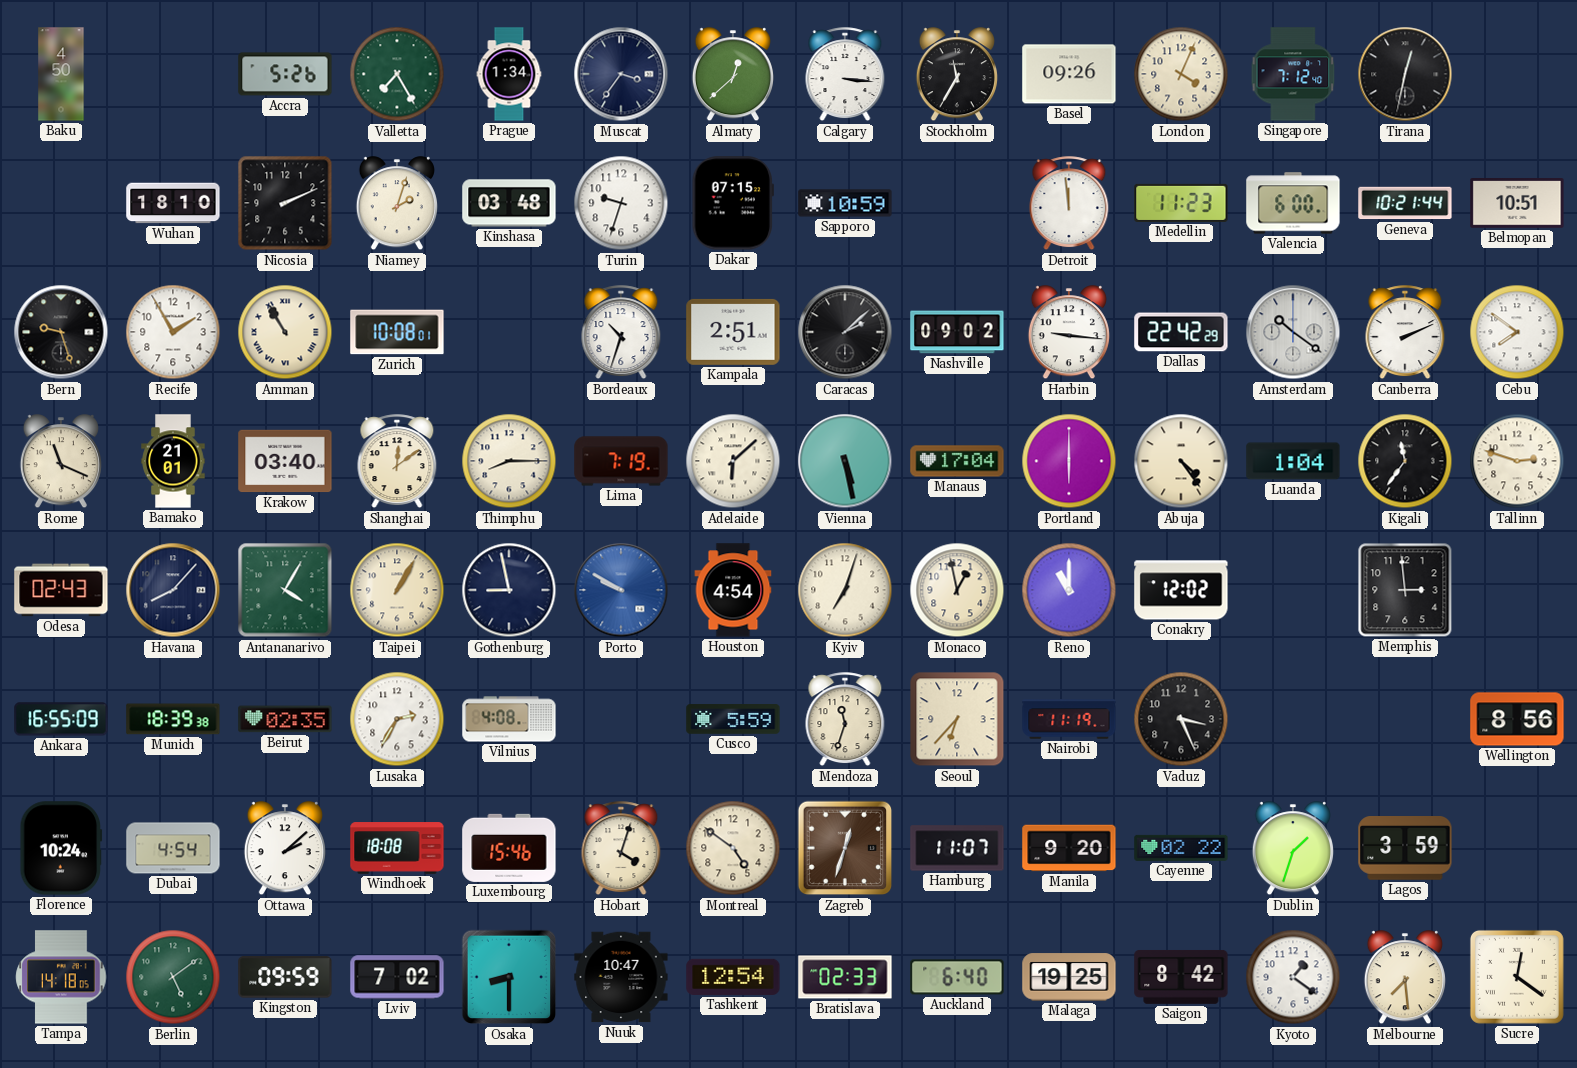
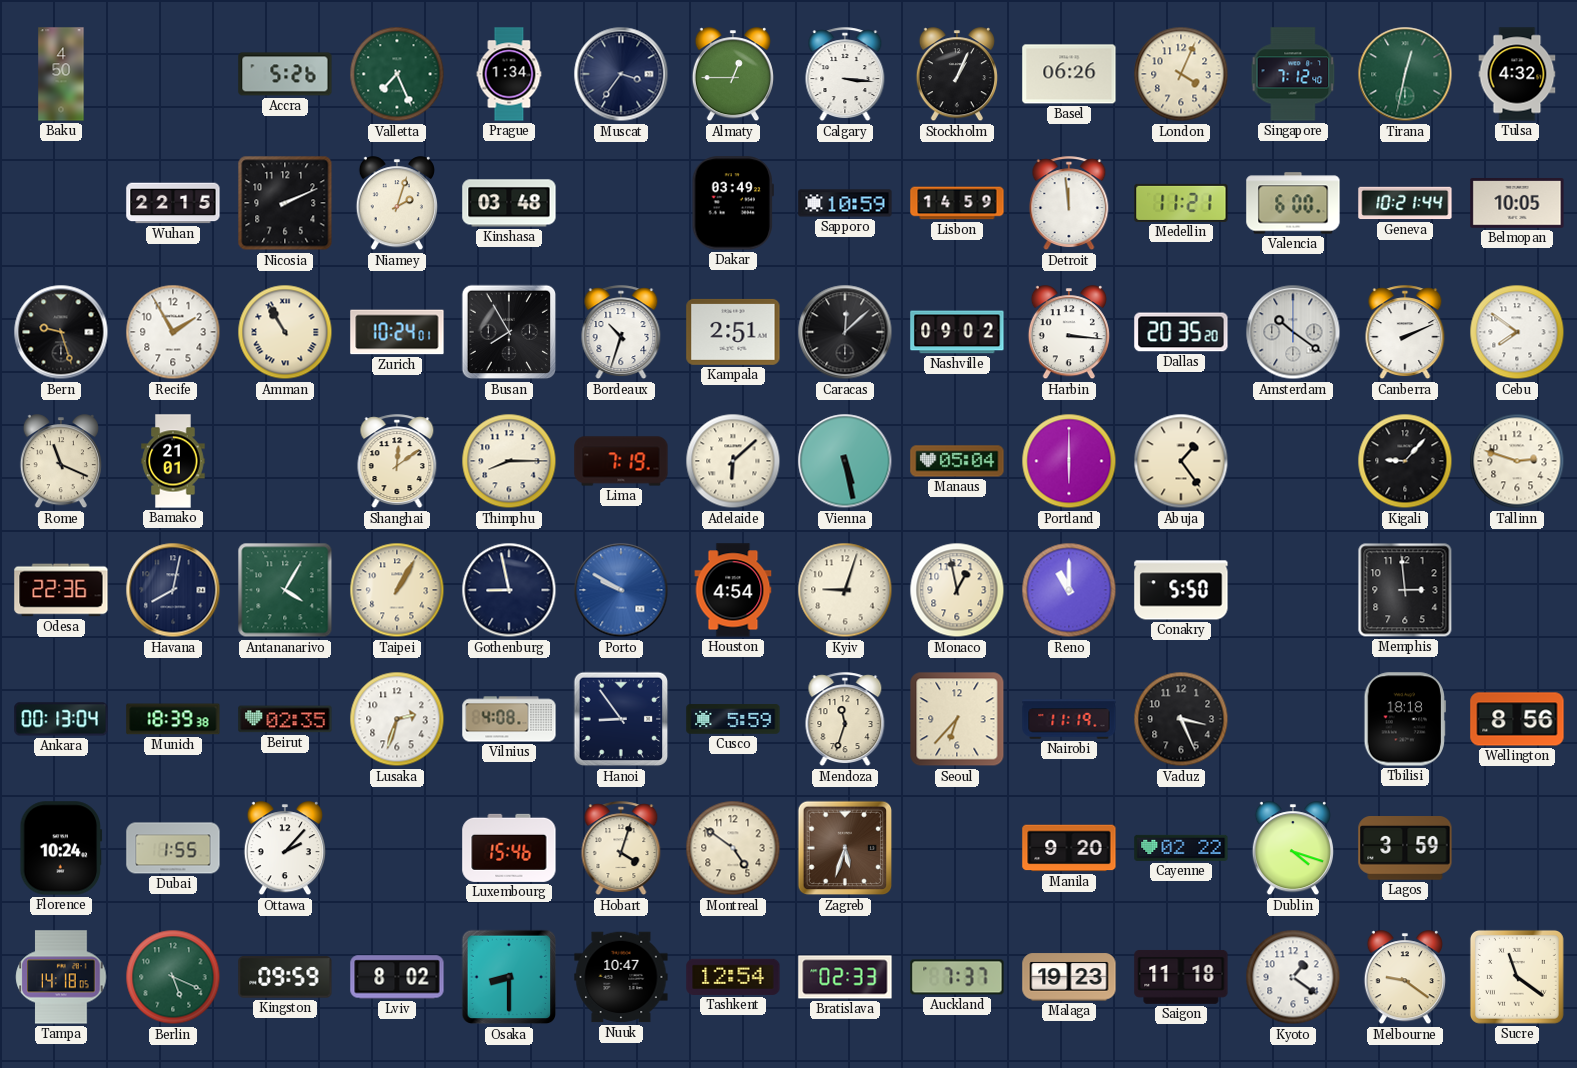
Valletta: 7:25 -> 7:26 (397, 74)
Almaty: 12:38 -> 12:45 (733, 75)
Stockholm: 11:35 -> 1:04 (957, 75)
Basel: 09:26 -> 06:26 (1069, 74)
Tirana dial: black -> green (1405, 74)
Tulsa: none -> 4:32 (1517, 74)
Wuhan: 18:10 -> 22:15 (173, 203)
Turin: 9:33 -> none (621, 203)
Dakar: 07:15 -> 03:49 (732, 203)
Lisbon: none -> 14:59 (957, 203)
Medellin: 11:23 -> 11:21 (1181, 203)
Belmopan: 10:51 -> 10:05 (1517, 204)
Zurich: 10:08 -> 10:24 (397, 332)
Busan: none -> 7:55 (509, 332)
Caracas: 2:08 -> 12:08 (845, 332)
Harbin: 9:16 -> 3:16 (1069, 333)
Dallas: 22:42 -> 20:35 (1181, 332)
Krakow: 03:40 -> none (285, 461)
Manaus: 17:04 -> 05:04 (957, 461)
Abuja: 4:24 -> 1:24 (1181, 461)
Luanda: 1:04 -> none (1293, 461)
Kigali: 11:36 -> 9:07 (1405, 461)
Odesa: 02:43 -> 22:36 (61, 590)
Havana: 8:07 -> 8:02 (173, 590)
Kyiv: 7:03 -> 9:03 (845, 590)
Conakry: 12:02 -> 5:50 (1181, 590)
Ankara: 16:55 -> 00:13 (61, 719)
Lusaka: 2:35 -> 2:33 (397, 719)
Hanoi: none -> 8:54 (621, 719)
Tbilisi: none -> 18:18 (1404, 719)
Dubai: 4:54 -> 1:55 (173, 848)
Ottawa: 2:08 -> 2:07 (285, 849)
Windhoek: 18:08 -> none (397, 848)
Zagreb: 12:33 -> 5:33 (845, 848)
Hamburg: 11:07 -> none (957, 848)
Dublin: 1:33 -> 4:18 (1293, 849)
Berlin: 5:09 -> 5:19 (173, 977)
Lviv: 7:02 -> 8:02 (397, 977)
Auckland: 6:40 -> 7:37 (957, 977)
Malaga: 19:25 -> 19:23 (1069, 977)
Saigon: 8:42 -> 11:18 (1181, 977)
Melbourne: 7:29 -> 9:21 (1405, 978)
Sucre: 12:21 -> 11:21 (1517, 977)
